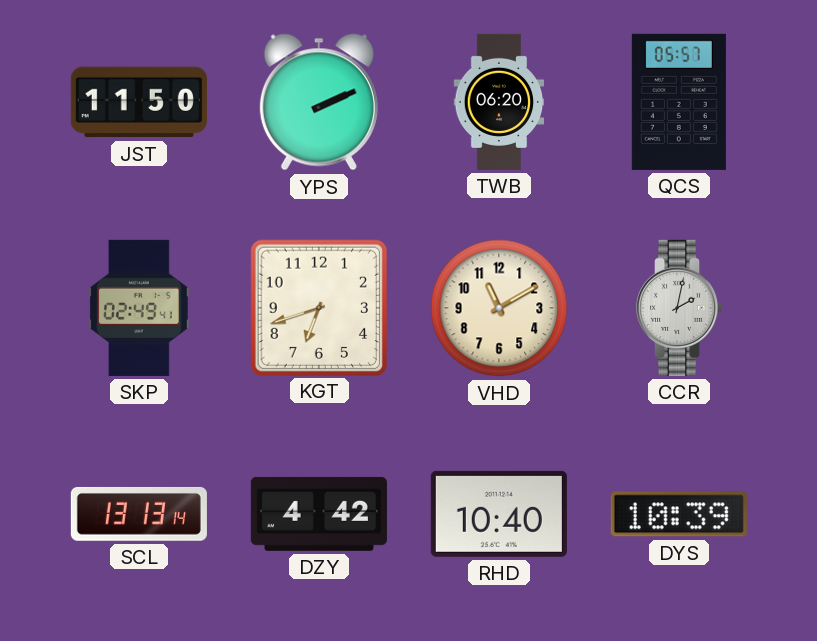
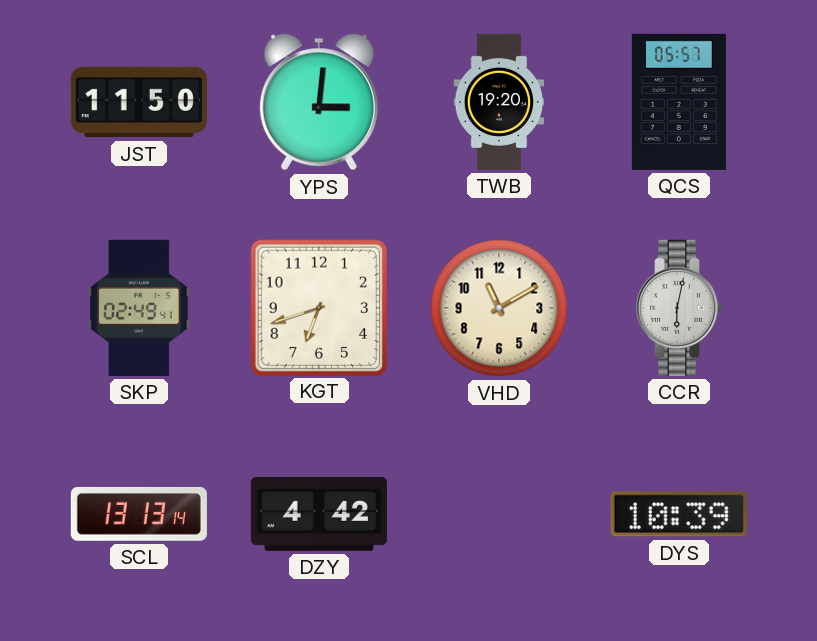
YPS: 2:11 -> 3:01 (319, 102)
TWB: 06:20 -> 19:20 (499, 102)
CCR: 2:02 -> 6:02 (679, 308)
RHD: 10:40 -> none (499, 514)
